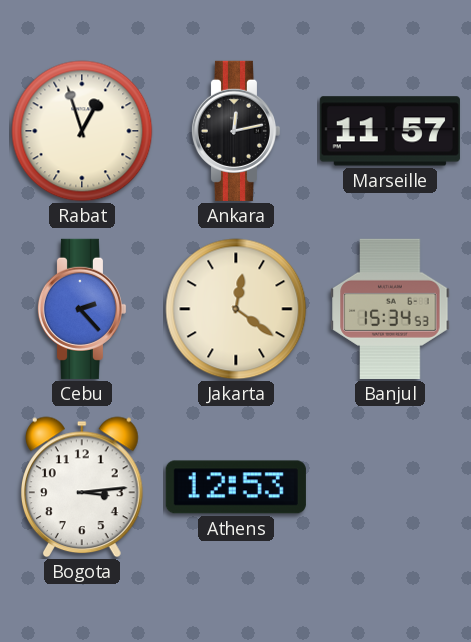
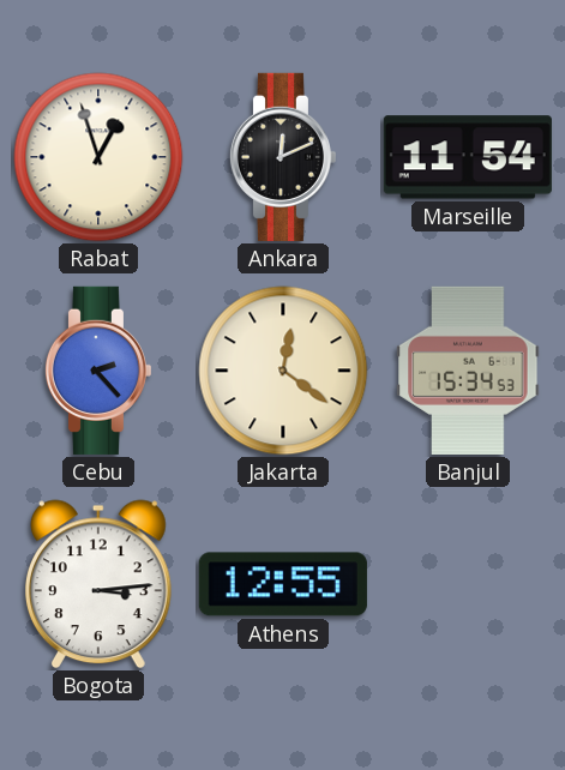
Ankara: 12:13 -> 12:11 (282, 157)
Marseille: 11:57 -> 11:54 (468, 157)
Athens: 12:53 -> 12:55 (283, 584)
